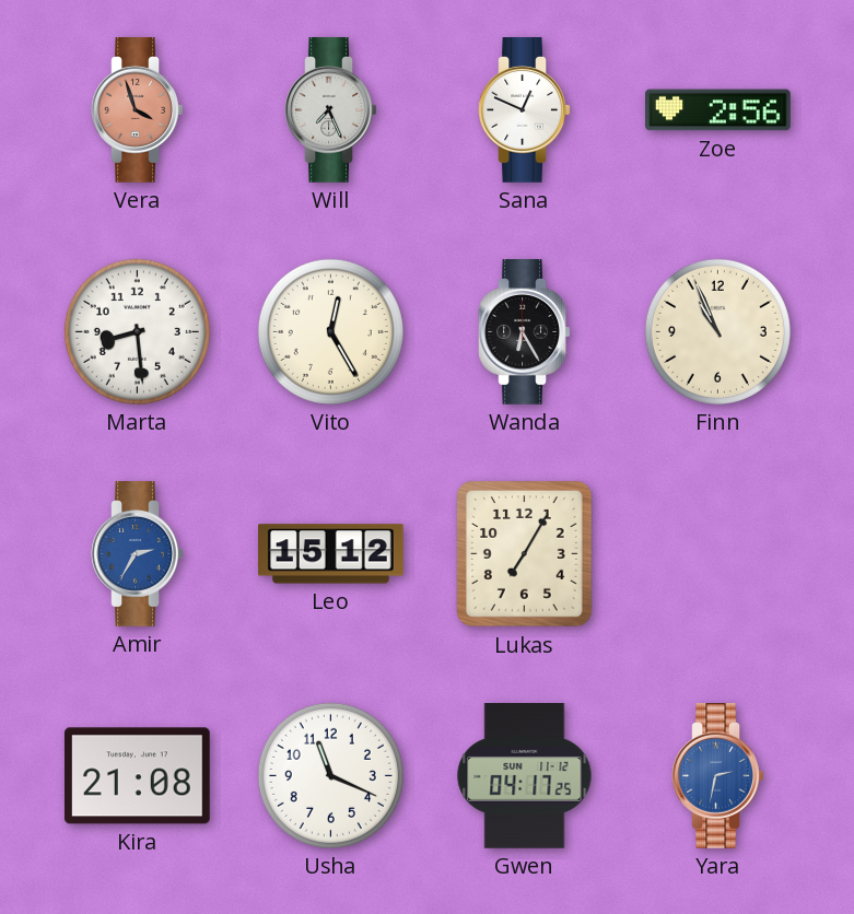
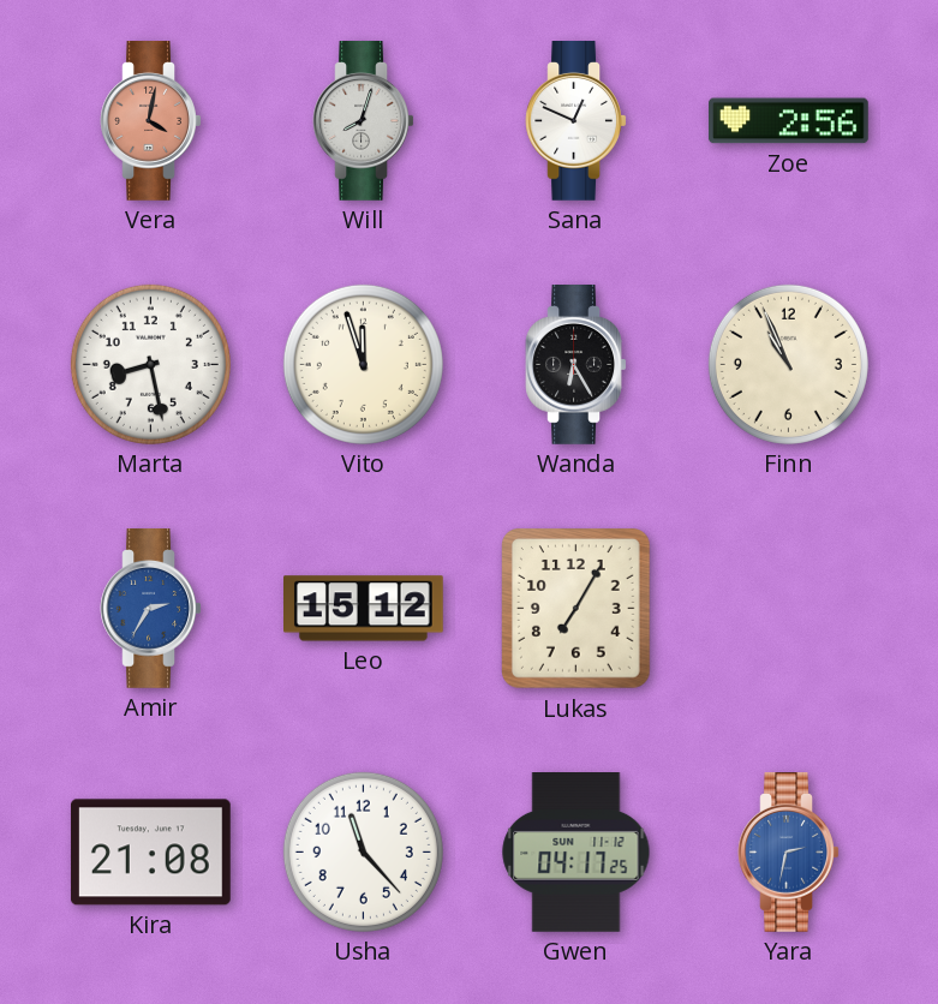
Vera: 3:57 -> 4:02 (151, 121)
Will: 7:26 -> 8:03 (364, 121)
Marta: 8:29 -> 8:28 (150, 364)
Vito: 12:25 -> 11:57 (363, 364)
Usha: 11:19 -> 11:23 (363, 851)
